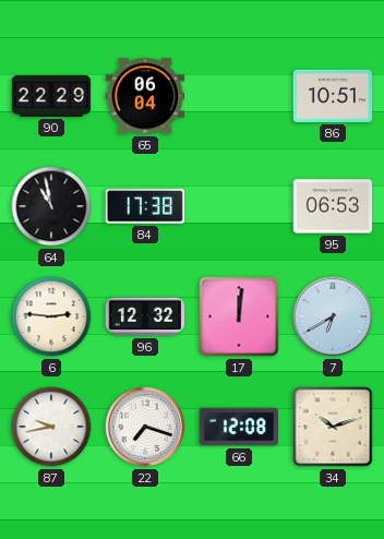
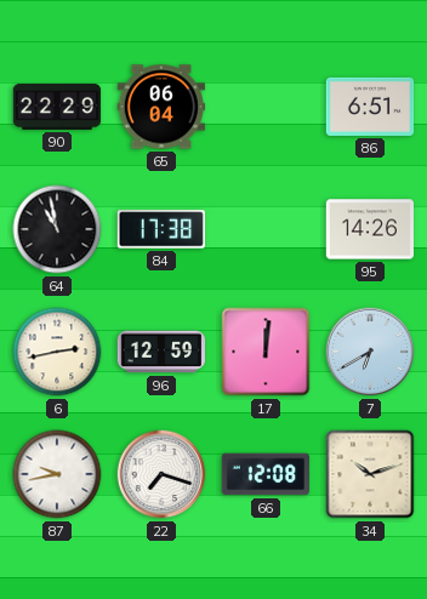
86: 10:51 -> 6:51 (370, 107)
95: 06:53 -> 14:26 (369, 229)
6: 2:46 -> 2:43 (57, 352)
96: 12:32 -> 12:59 (161, 352)
